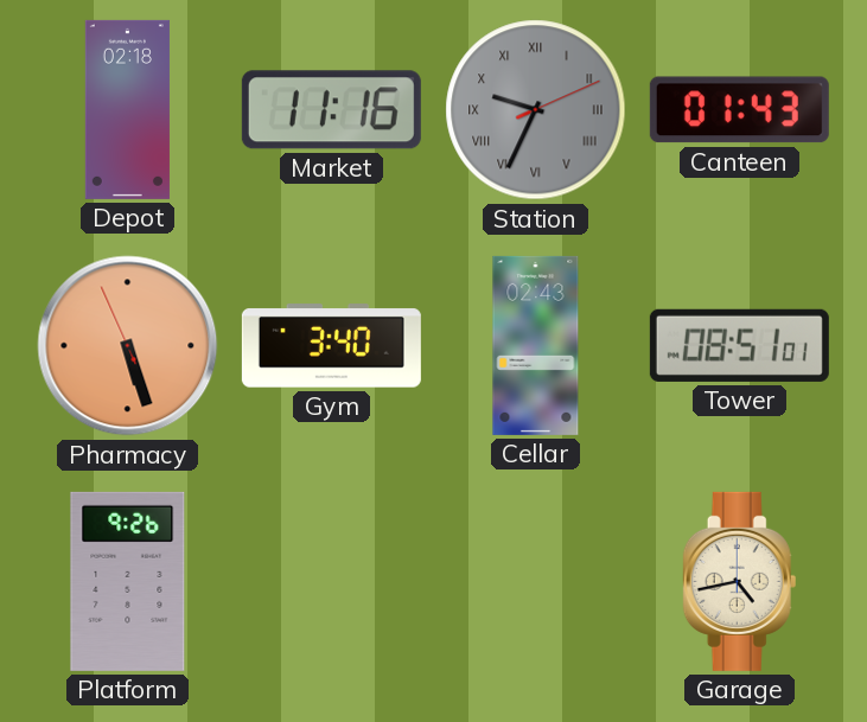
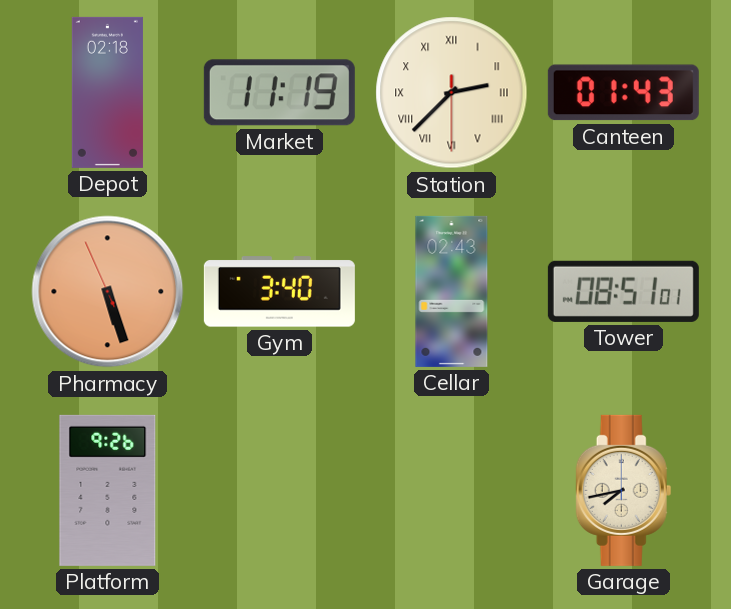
Market: 11:16 -> 11:19 (279, 93)
Station: 9:34 -> 2:37 (452, 93)
Station dial: grey -> cream (452, 93)
Garage: 4:43 -> 7:43 (624, 490)
